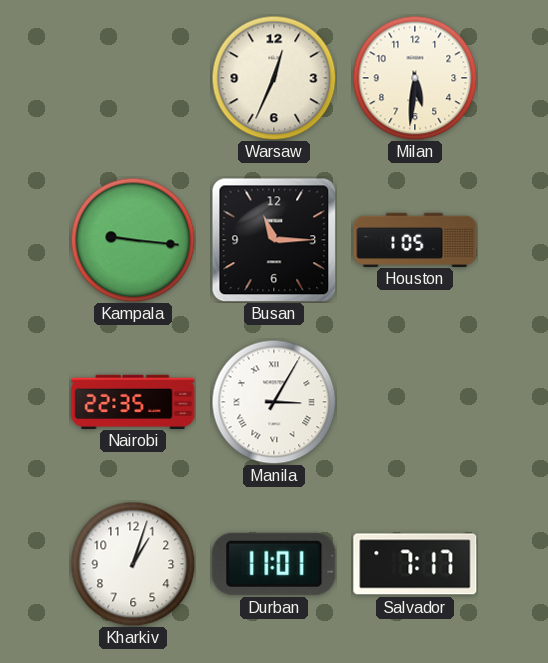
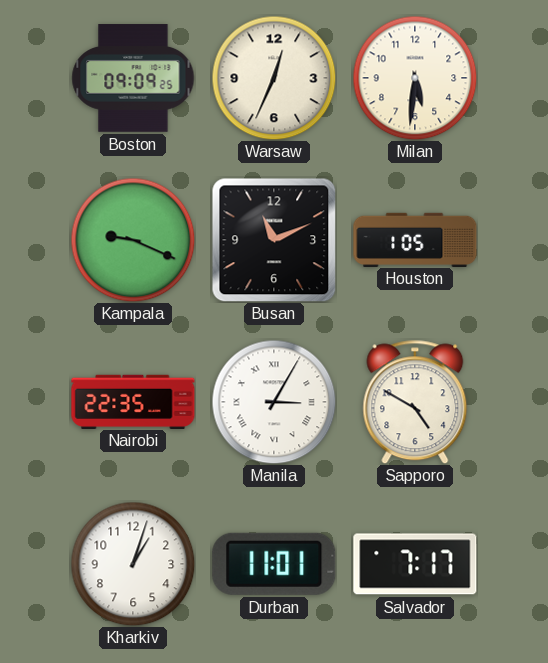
Boston: none -> 09:09 (133, 78)
Kampala: 9:16 -> 9:19 (133, 240)
Busan: 11:15 -> 11:11 (274, 240)
Sapporo: none -> 4:50 (415, 402)
